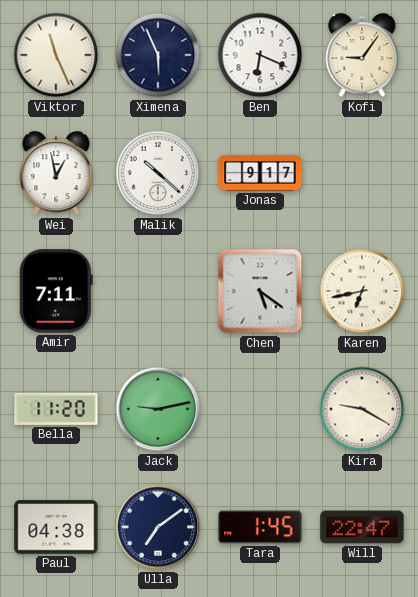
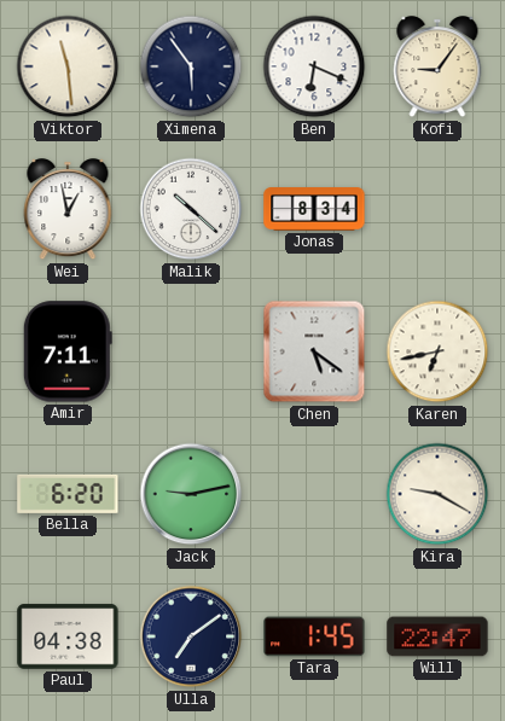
Viktor: 11:26 -> 11:29 (68, 66)
Ximena: 5:56 -> 5:54 (191, 66)
Jonas: 9:17 -> 8:34 (314, 209)
Bella: 11:20 -> 6:20 (68, 494)
